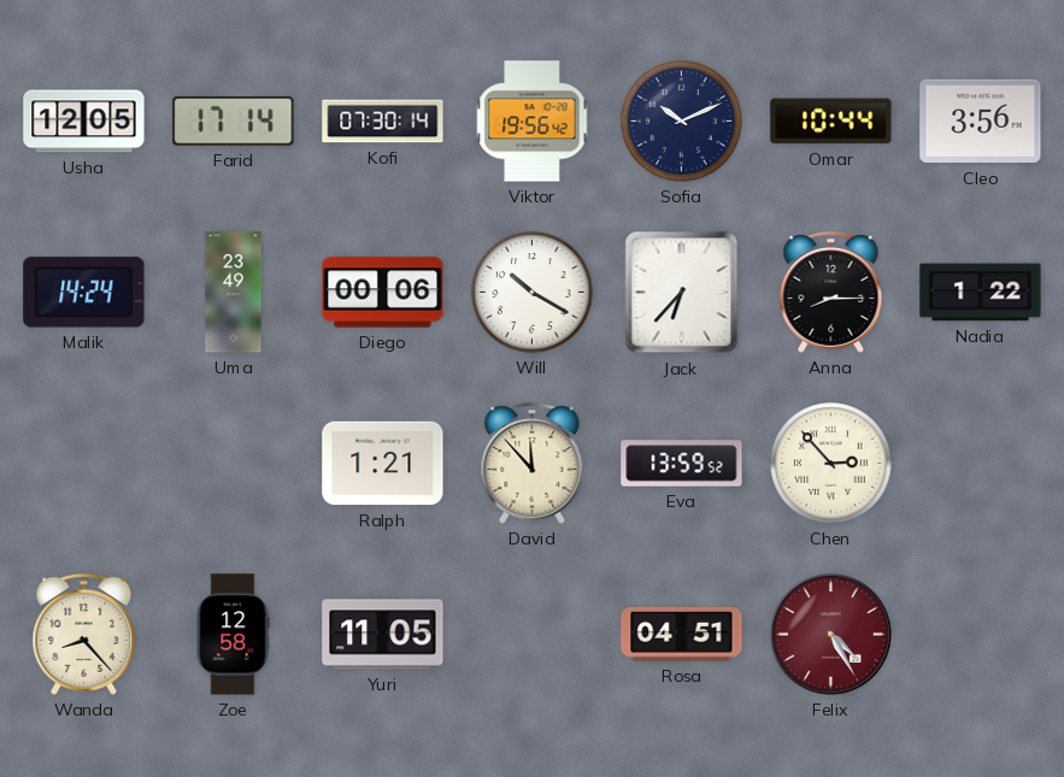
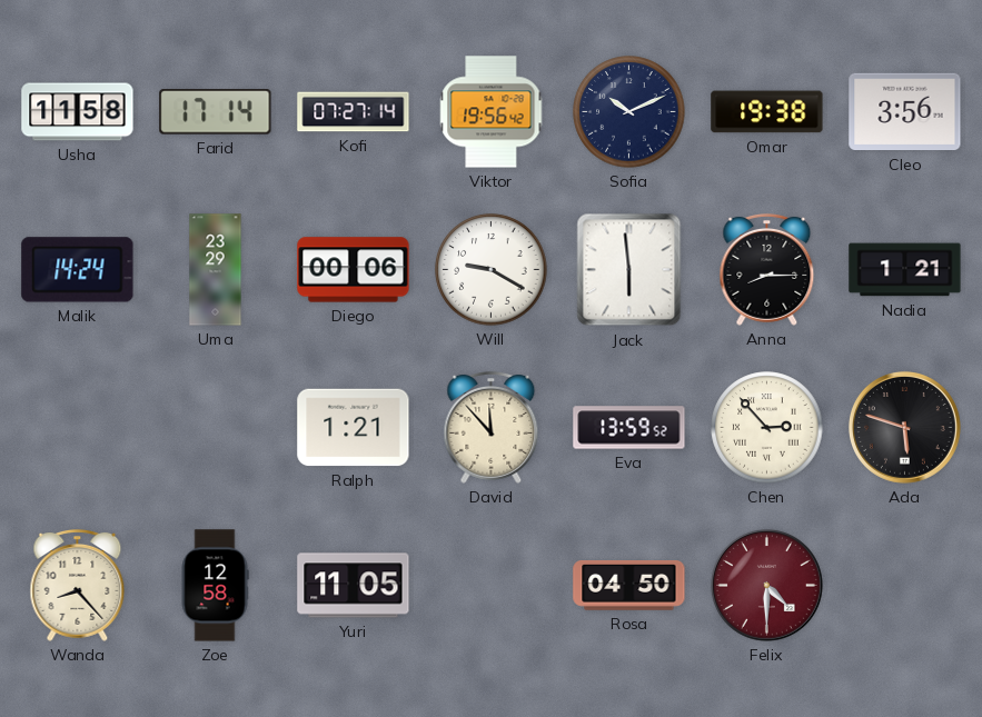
Usha: 12:05 -> 11:58 (78, 112)
Kofi: 07:30 -> 07:27 (354, 112)
Omar: 10:44 -> 19:38 (767, 112)
Uma: 23:49 -> 23:29 (216, 270)
Will: 10:20 -> 9:20 (492, 270)
Jack: 6:37 -> 5:59 (629, 270)
Nadia: 1:22 -> 1:21 (905, 270)
Ada: none -> 5:48 (904, 427)
Rosa: 04:51 -> 04:50 (629, 585)
Felix: 4:25 -> 4:30 (766, 585)
